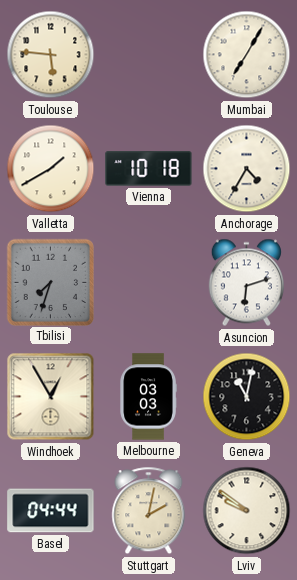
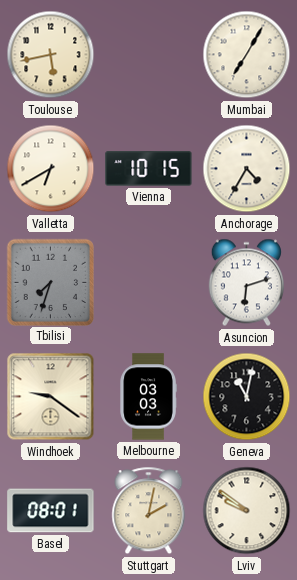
Toulouse: 5:46 -> 5:43 (51, 55)
Valletta: 1:40 -> 6:40 (51, 169)
Vienna: 10:18 -> 10:15 (149, 169)
Windhoek: 12:55 -> 9:21 (51, 397)
Basel: 04:44 -> 08:01 (51, 511)
